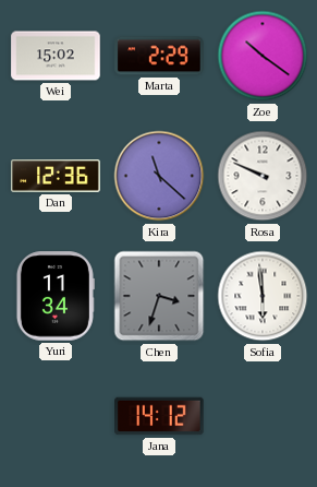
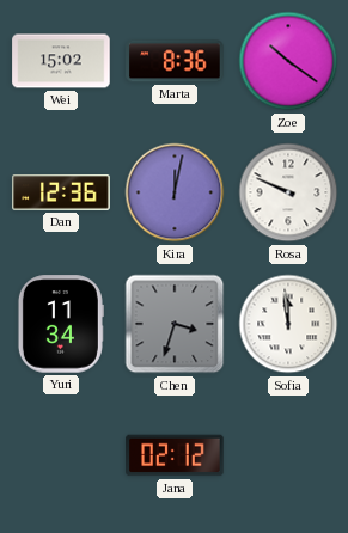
Marta: 2:29 -> 8:36 (175, 61)
Kira: 11:22 -> 12:02 (175, 192)
Sofia: 5:59 -> 11:59 (288, 324)
Jana: 14:12 -> 02:12 (175, 455)
